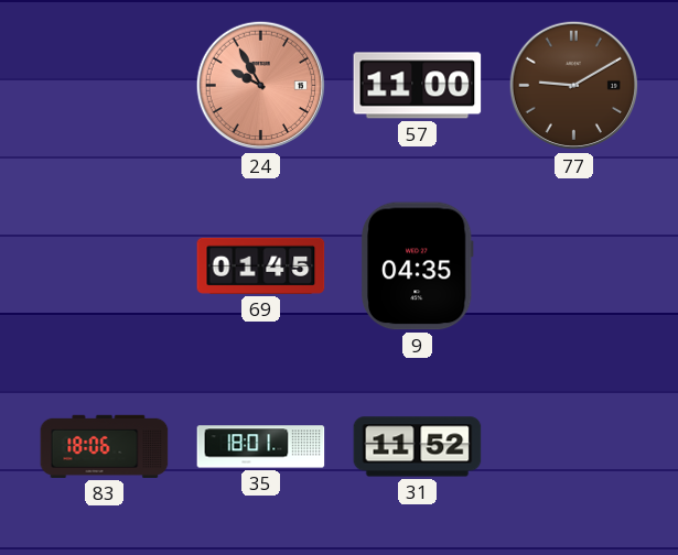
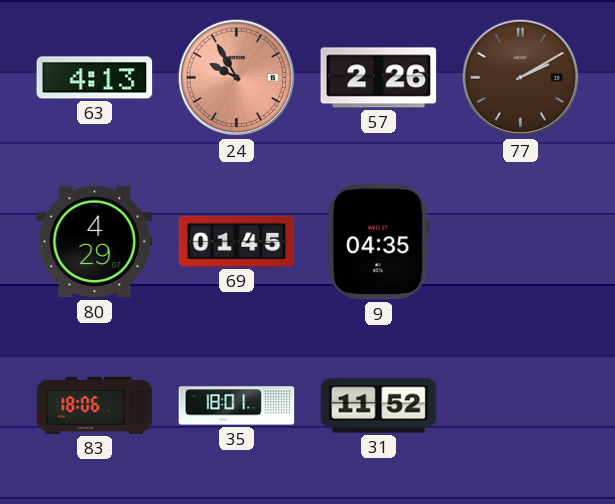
63: none -> 4:13 (95, 78)
57: 11:00 -> 2:26 (379, 78)
77: 9:10 -> 2:10 (521, 78)
80: none -> 4:29 (95, 242)
